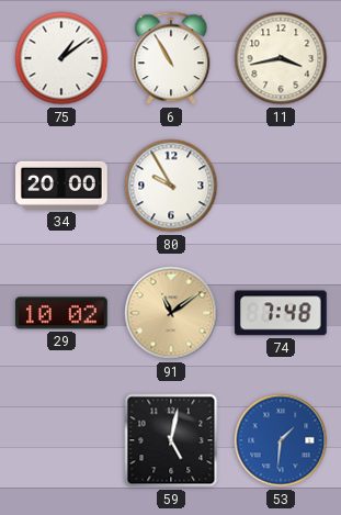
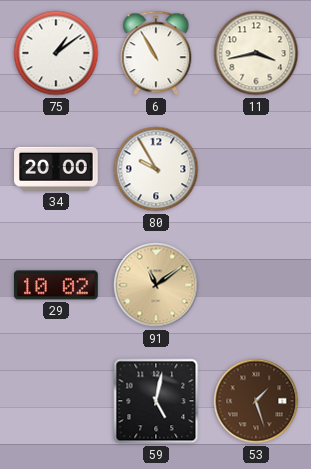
74: 7:48 -> none (281, 313)
53: 1:31 -> 1:27 (256, 401)
53 dial: blue -> brown (256, 401)
